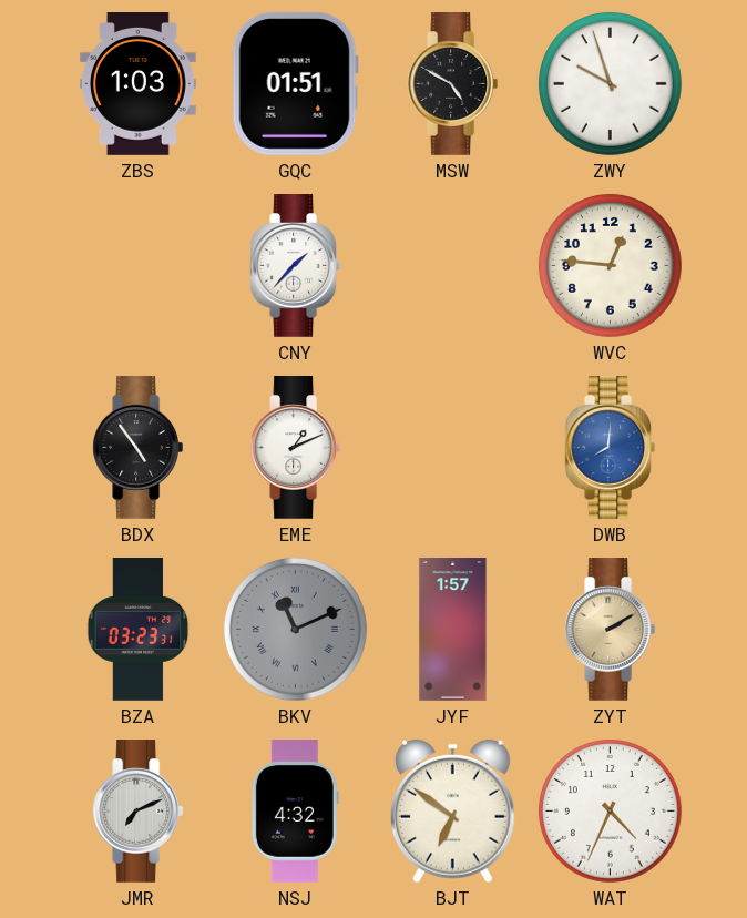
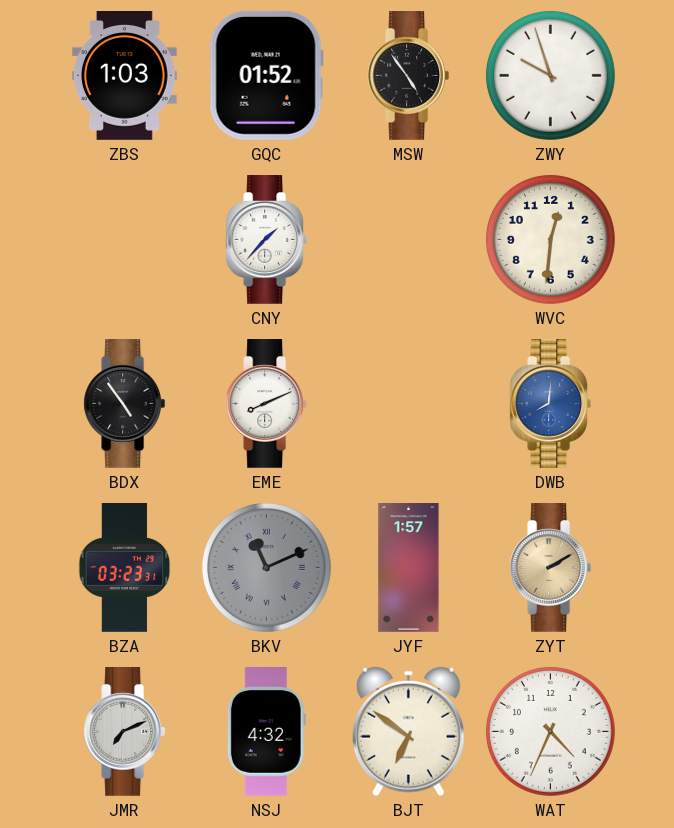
GQC: 01:51 -> 01:52 (266, 75)
MSW: 4:50 -> 4:54 (409, 76)
WVC: 12:46 -> 12:31 (550, 239)
EME: 1:11 -> 8:11 (267, 404)
